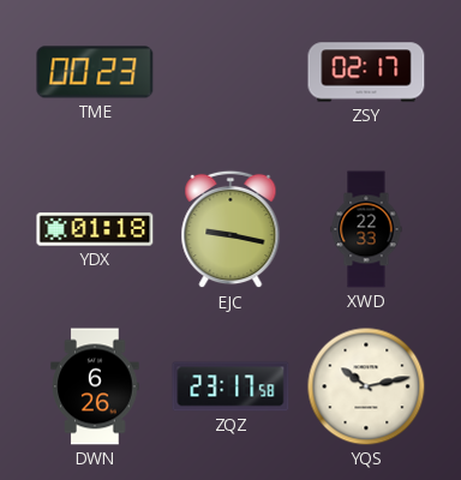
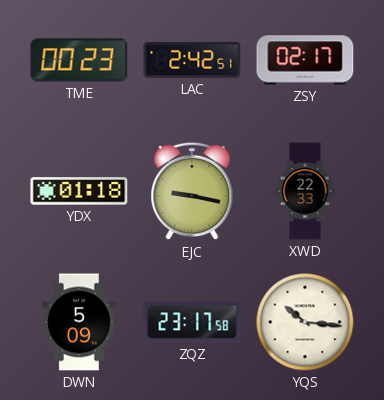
LAC: none -> 2:42 (192, 60)
DWN: 6:26 -> 5:09 (79, 322)
YQS: 10:13 -> 10:16 (305, 322)
